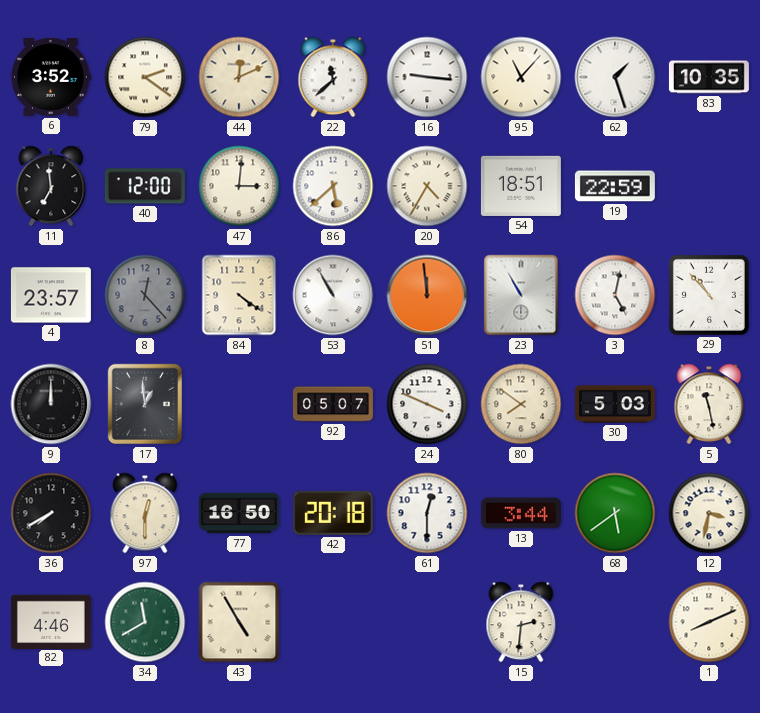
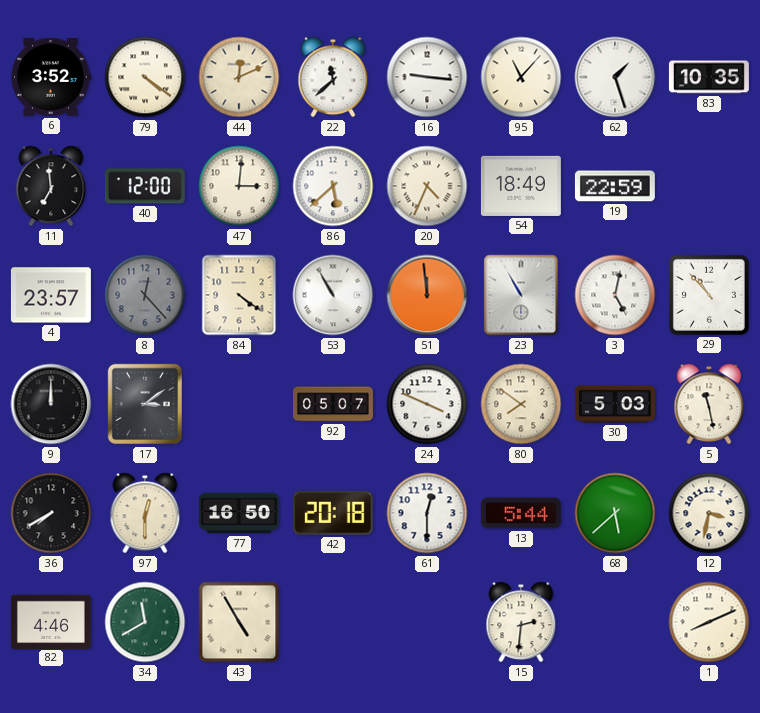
79: 2:21 -> 4:21 (145, 77)
20: 4:35 -> 4:34 (427, 186)
54: 18:51 -> 18:49 (521, 186)
17: 12:59 -> 3:09 (144, 404)
13: 3:44 -> 5:44 (521, 513)
68: 5:39 -> 5:38 (615, 513)
